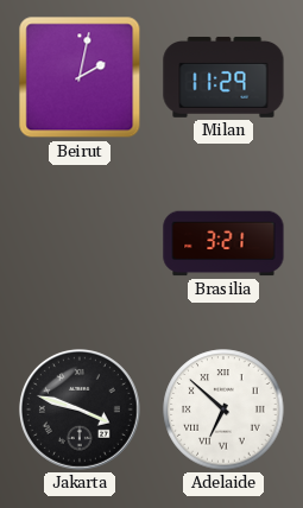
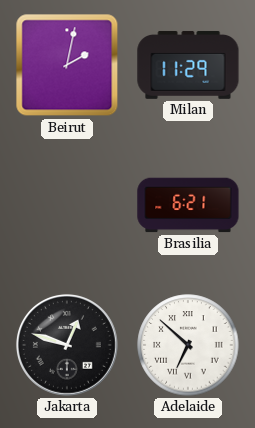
Brasilia: 3:21 -> 6:21 (188, 205)
Jakarta: 3:48 -> 12:48 (67, 345)
